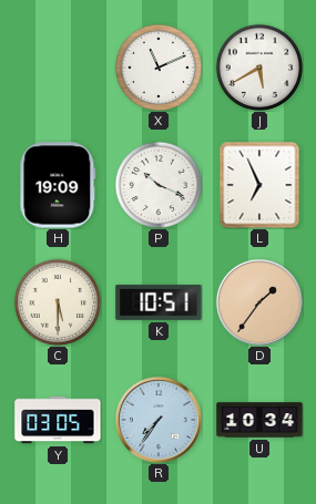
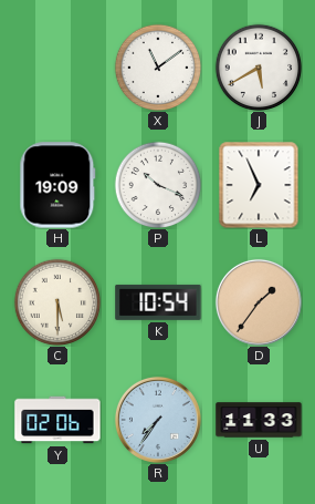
X: 11:11 -> 11:09 (158, 68)
K: 10:51 -> 10:54 (158, 302)
Y: 03:05 -> 02:06 (57, 420)
U: 10:34 -> 11:33 (259, 420)
